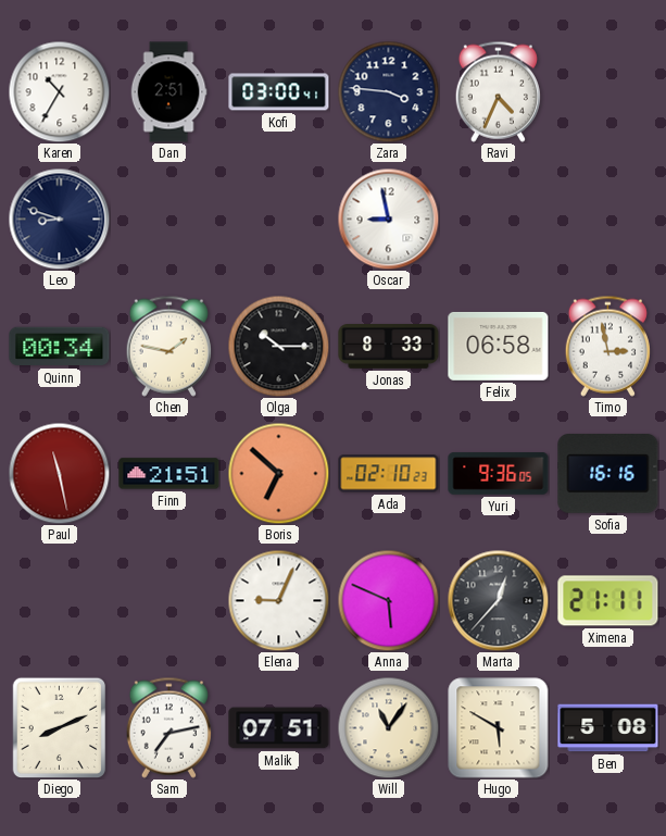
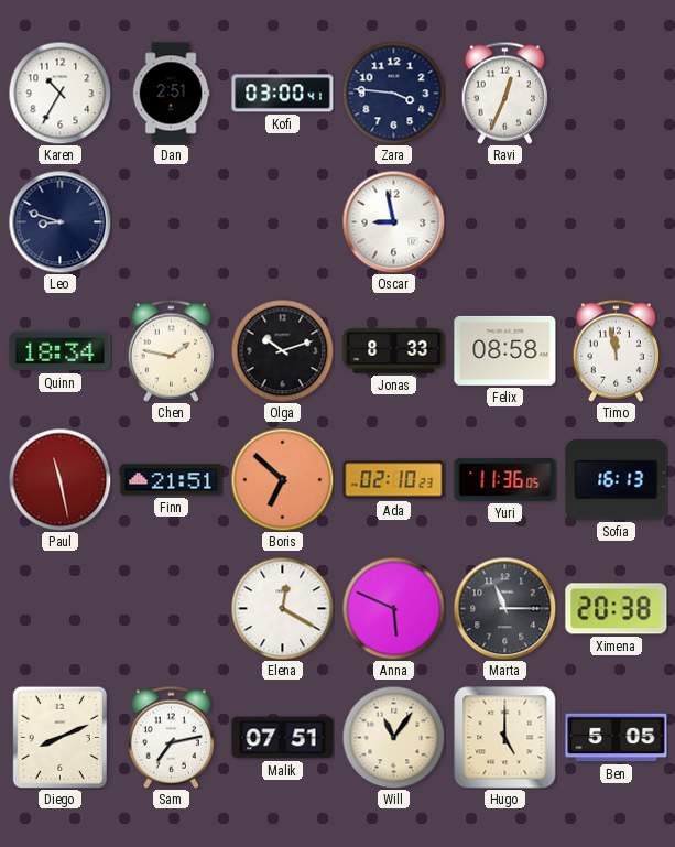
Ravi: 4:34 -> 12:34 (504, 93)
Quinn: 00:34 -> 18:34 (61, 351)
Olga: 10:15 -> 10:12 (282, 350)
Felix: 06:58 -> 08:58 (505, 350)
Timo: 2:58 -> 11:58 (616, 350)
Yuri: 9:36 -> 11:36 (505, 480)
Sofia: 16:16 -> 16:13 (617, 480)
Elena: 9:04 -> 12:20 (282, 608)
Marta: 12:37 -> 11:15 (504, 608)
Ximena: 21:11 -> 20:38 (617, 609)
Hugo: 5:50 -> 5:00 (505, 738)
Ben: 5:08 -> 5:05 (617, 738)
